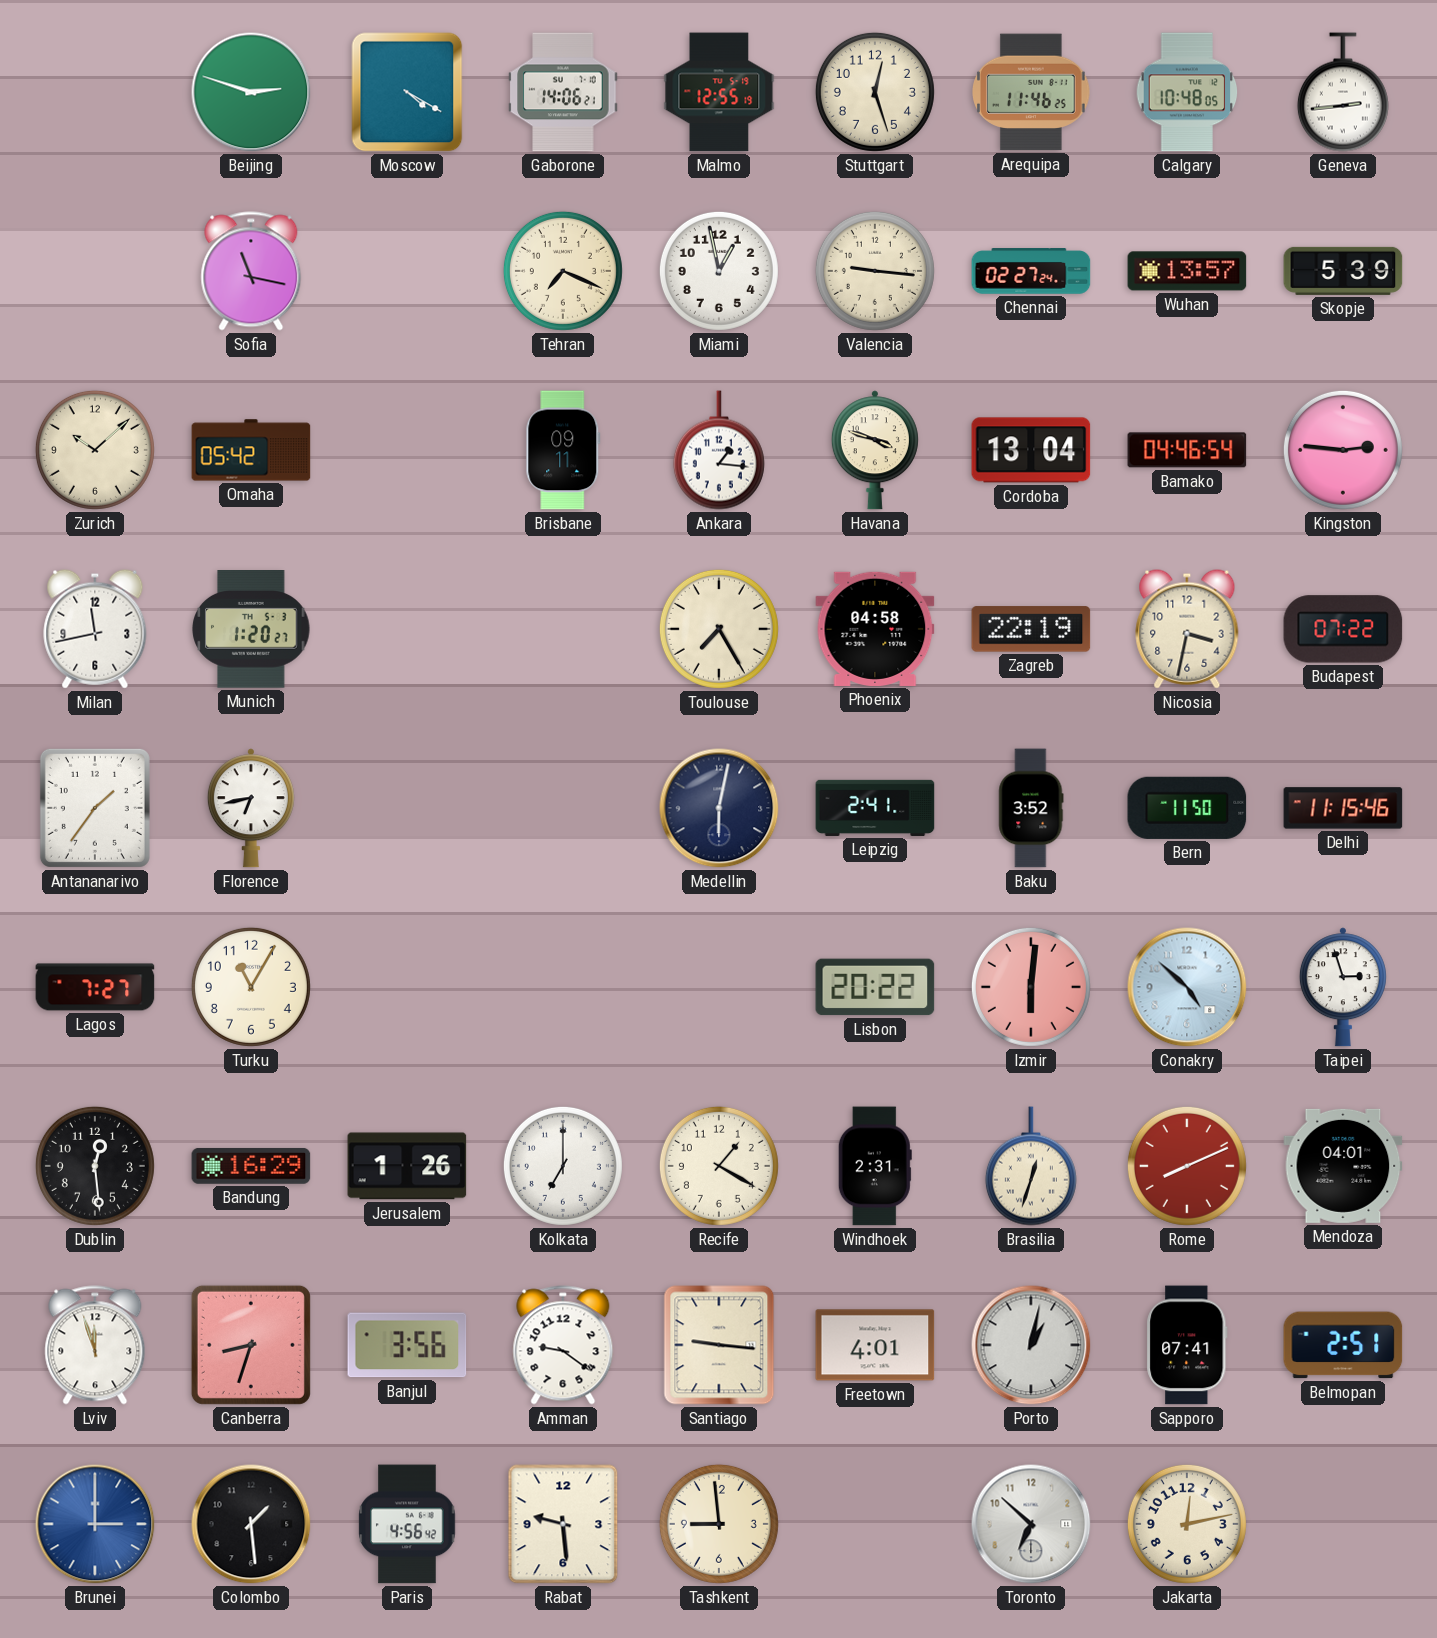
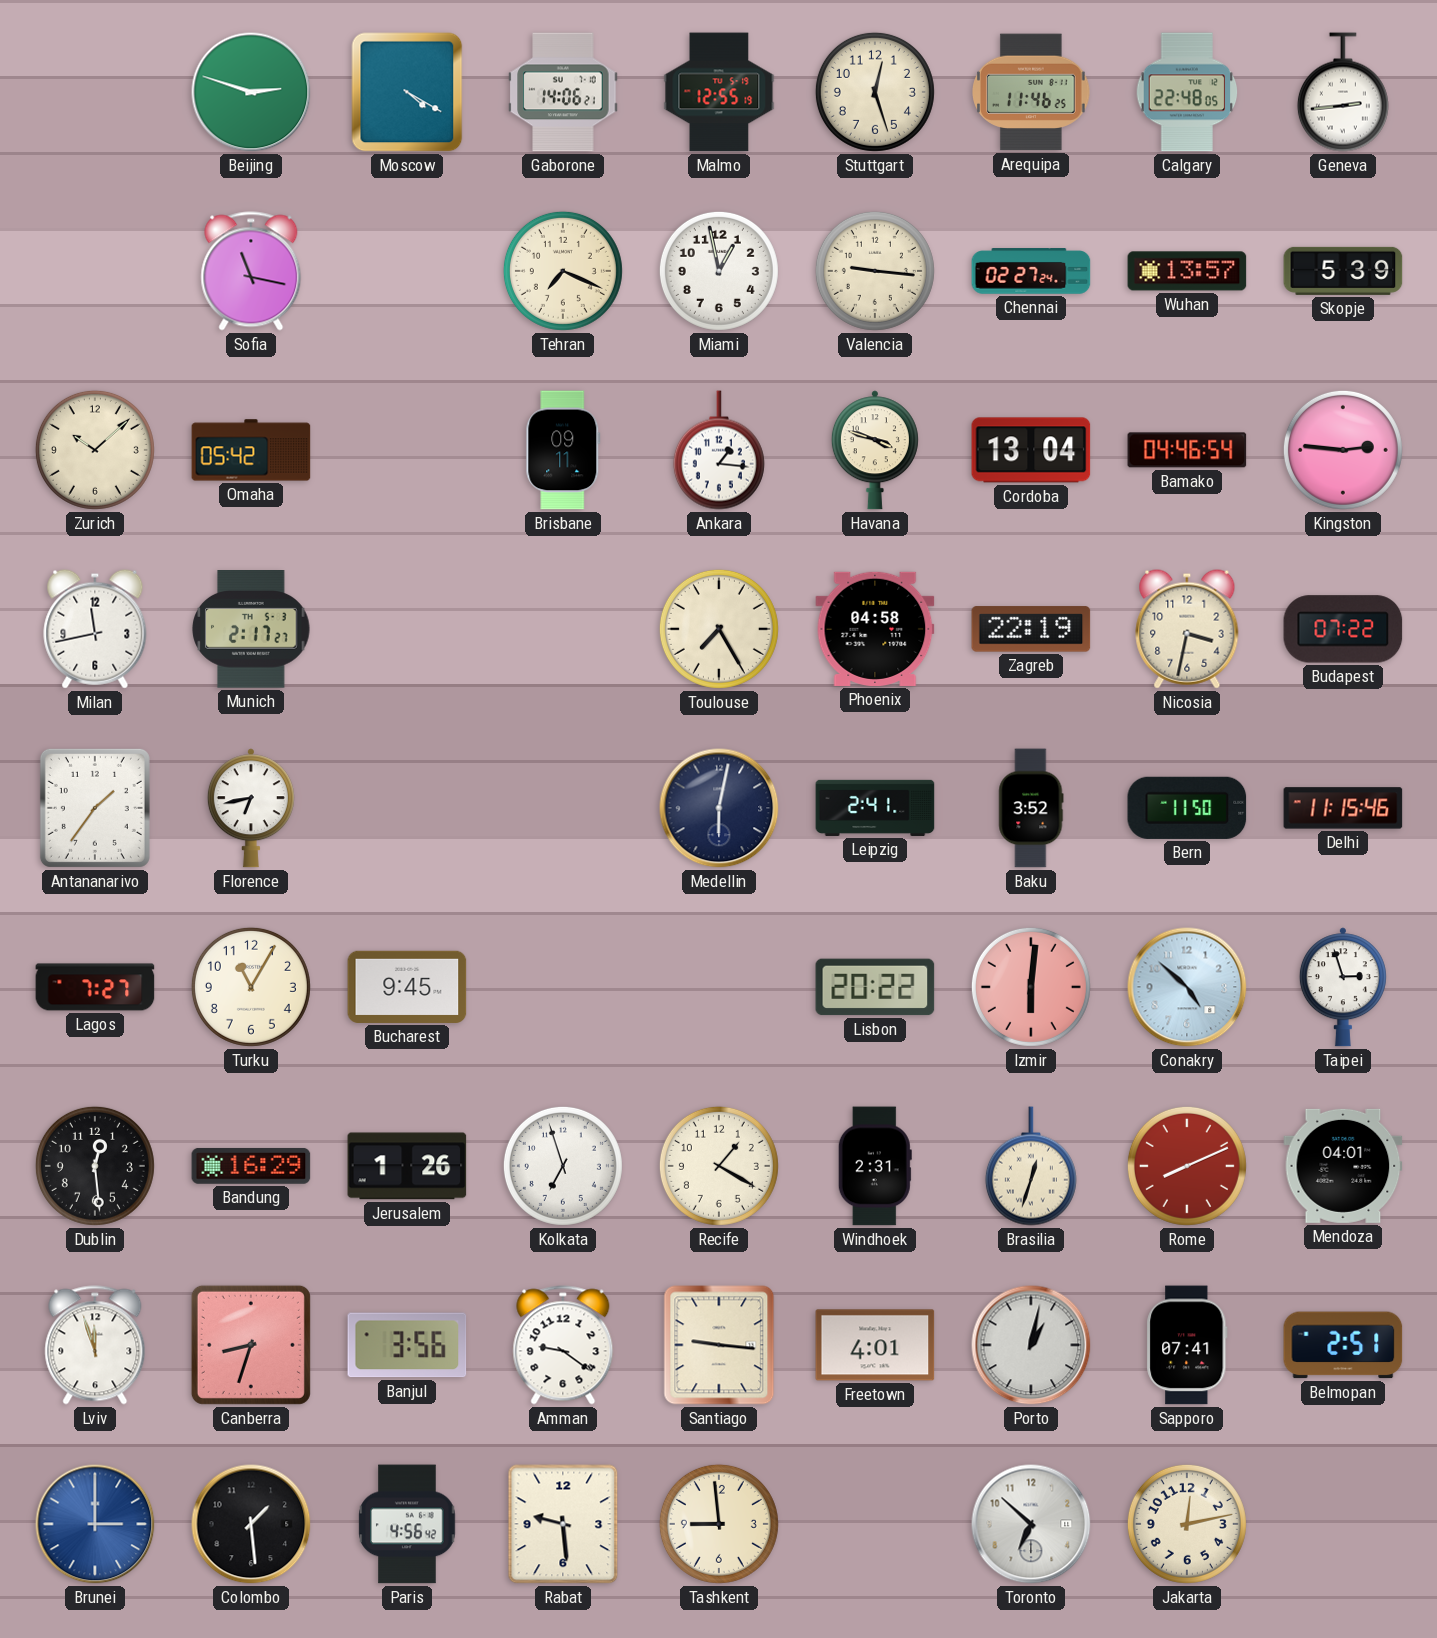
Calgary: 10:48 -> 22:48 (1187, 92)
Munich: 1:20 -> 2:17 (251, 630)
Bucharest: none -> 9:45 (407, 987)
Kolkata: 7:00 -> 6:57 (563, 1166)
